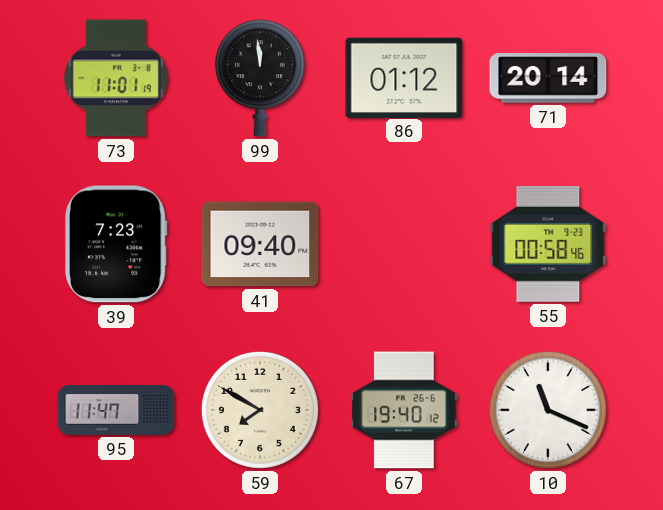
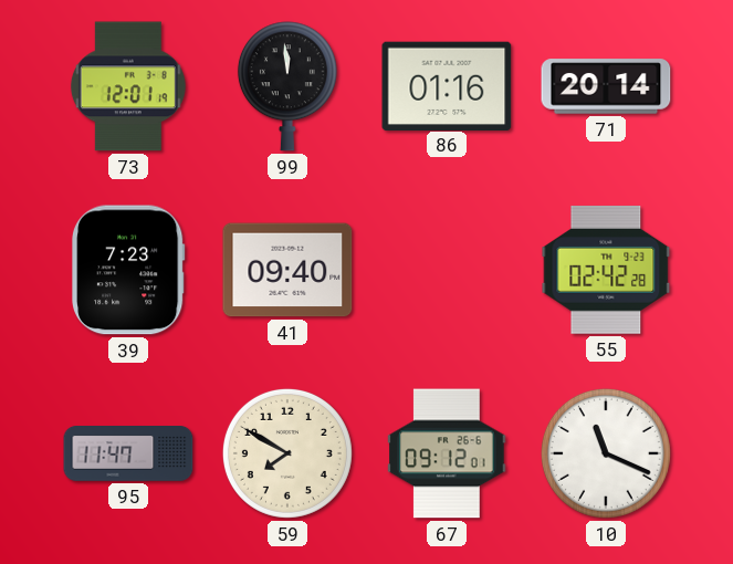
73: 11:01 -> 12:01 (128, 86)
86: 01:12 -> 01:16 (447, 85)
55: 00:58 -> 02:42 (606, 270)
67: 19:40 -> 09:12 (447, 453)
